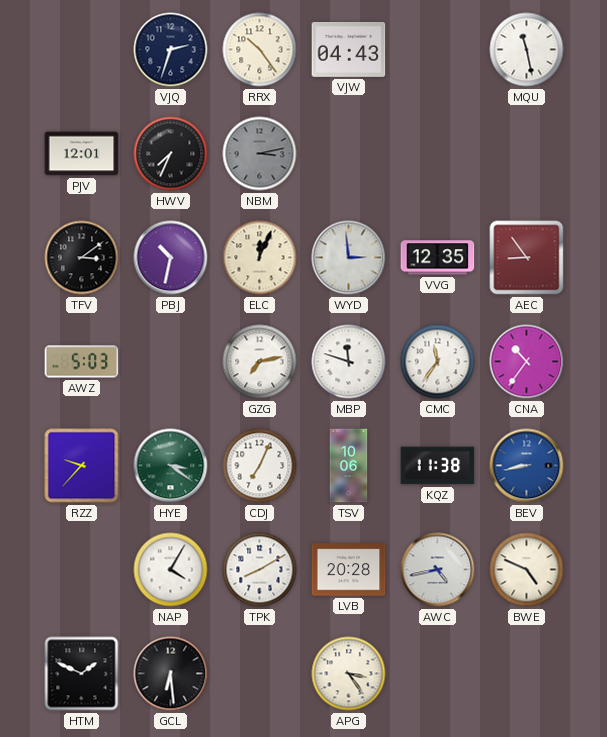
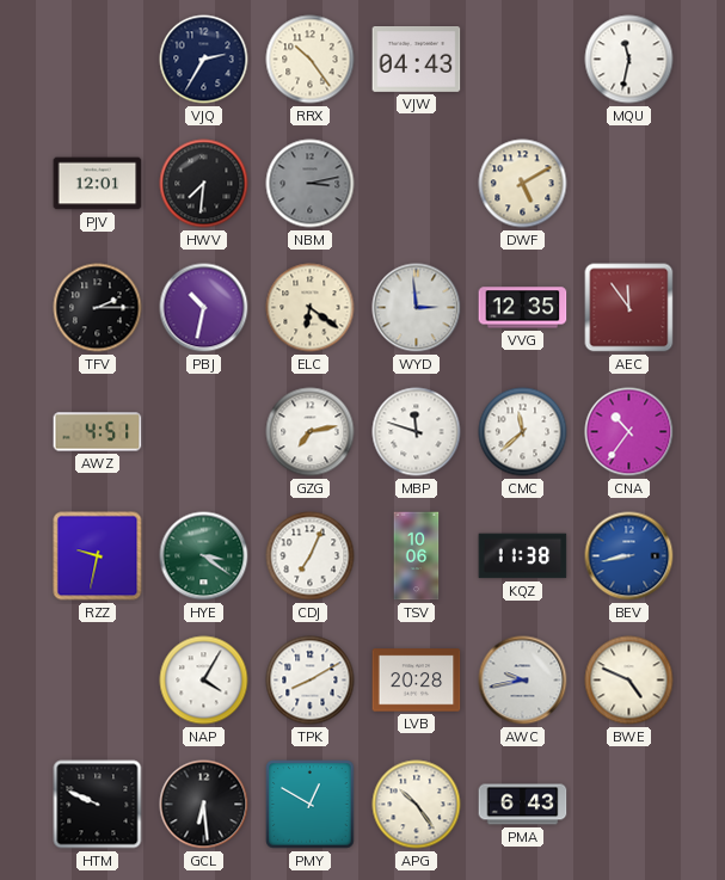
VJQ: 2:33 -> 2:35 (204, 60)
MQU: 11:28 -> 11:32 (629, 60)
HWV: 7:34 -> 7:31 (204, 184)
DWF: none -> 5:10 (523, 184)
TFV: 3:09 -> 2:15 (98, 308)
ELC: 12:04 -> 6:21 (311, 308)
AEC: 8:54 -> 11:54 (629, 308)
AWZ: 5:03 -> 4:51 (98, 432)
CMC: 11:36 -> 11:38 (523, 432)
RZZ: 9:37 -> 9:32 (98, 556)
AWC: 4:43 -> 9:43 (523, 681)
HTM: 1:49 -> 9:49 (98, 805)
PMY: none -> 12:50 (311, 805)
APG: 3:24 -> 10:24 (417, 805)
PMA: none -> 6:43 (523, 805)
